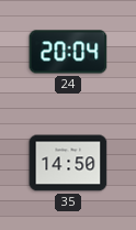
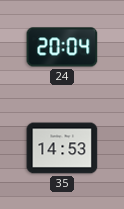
35: 14:50 -> 14:53 (62, 148)
